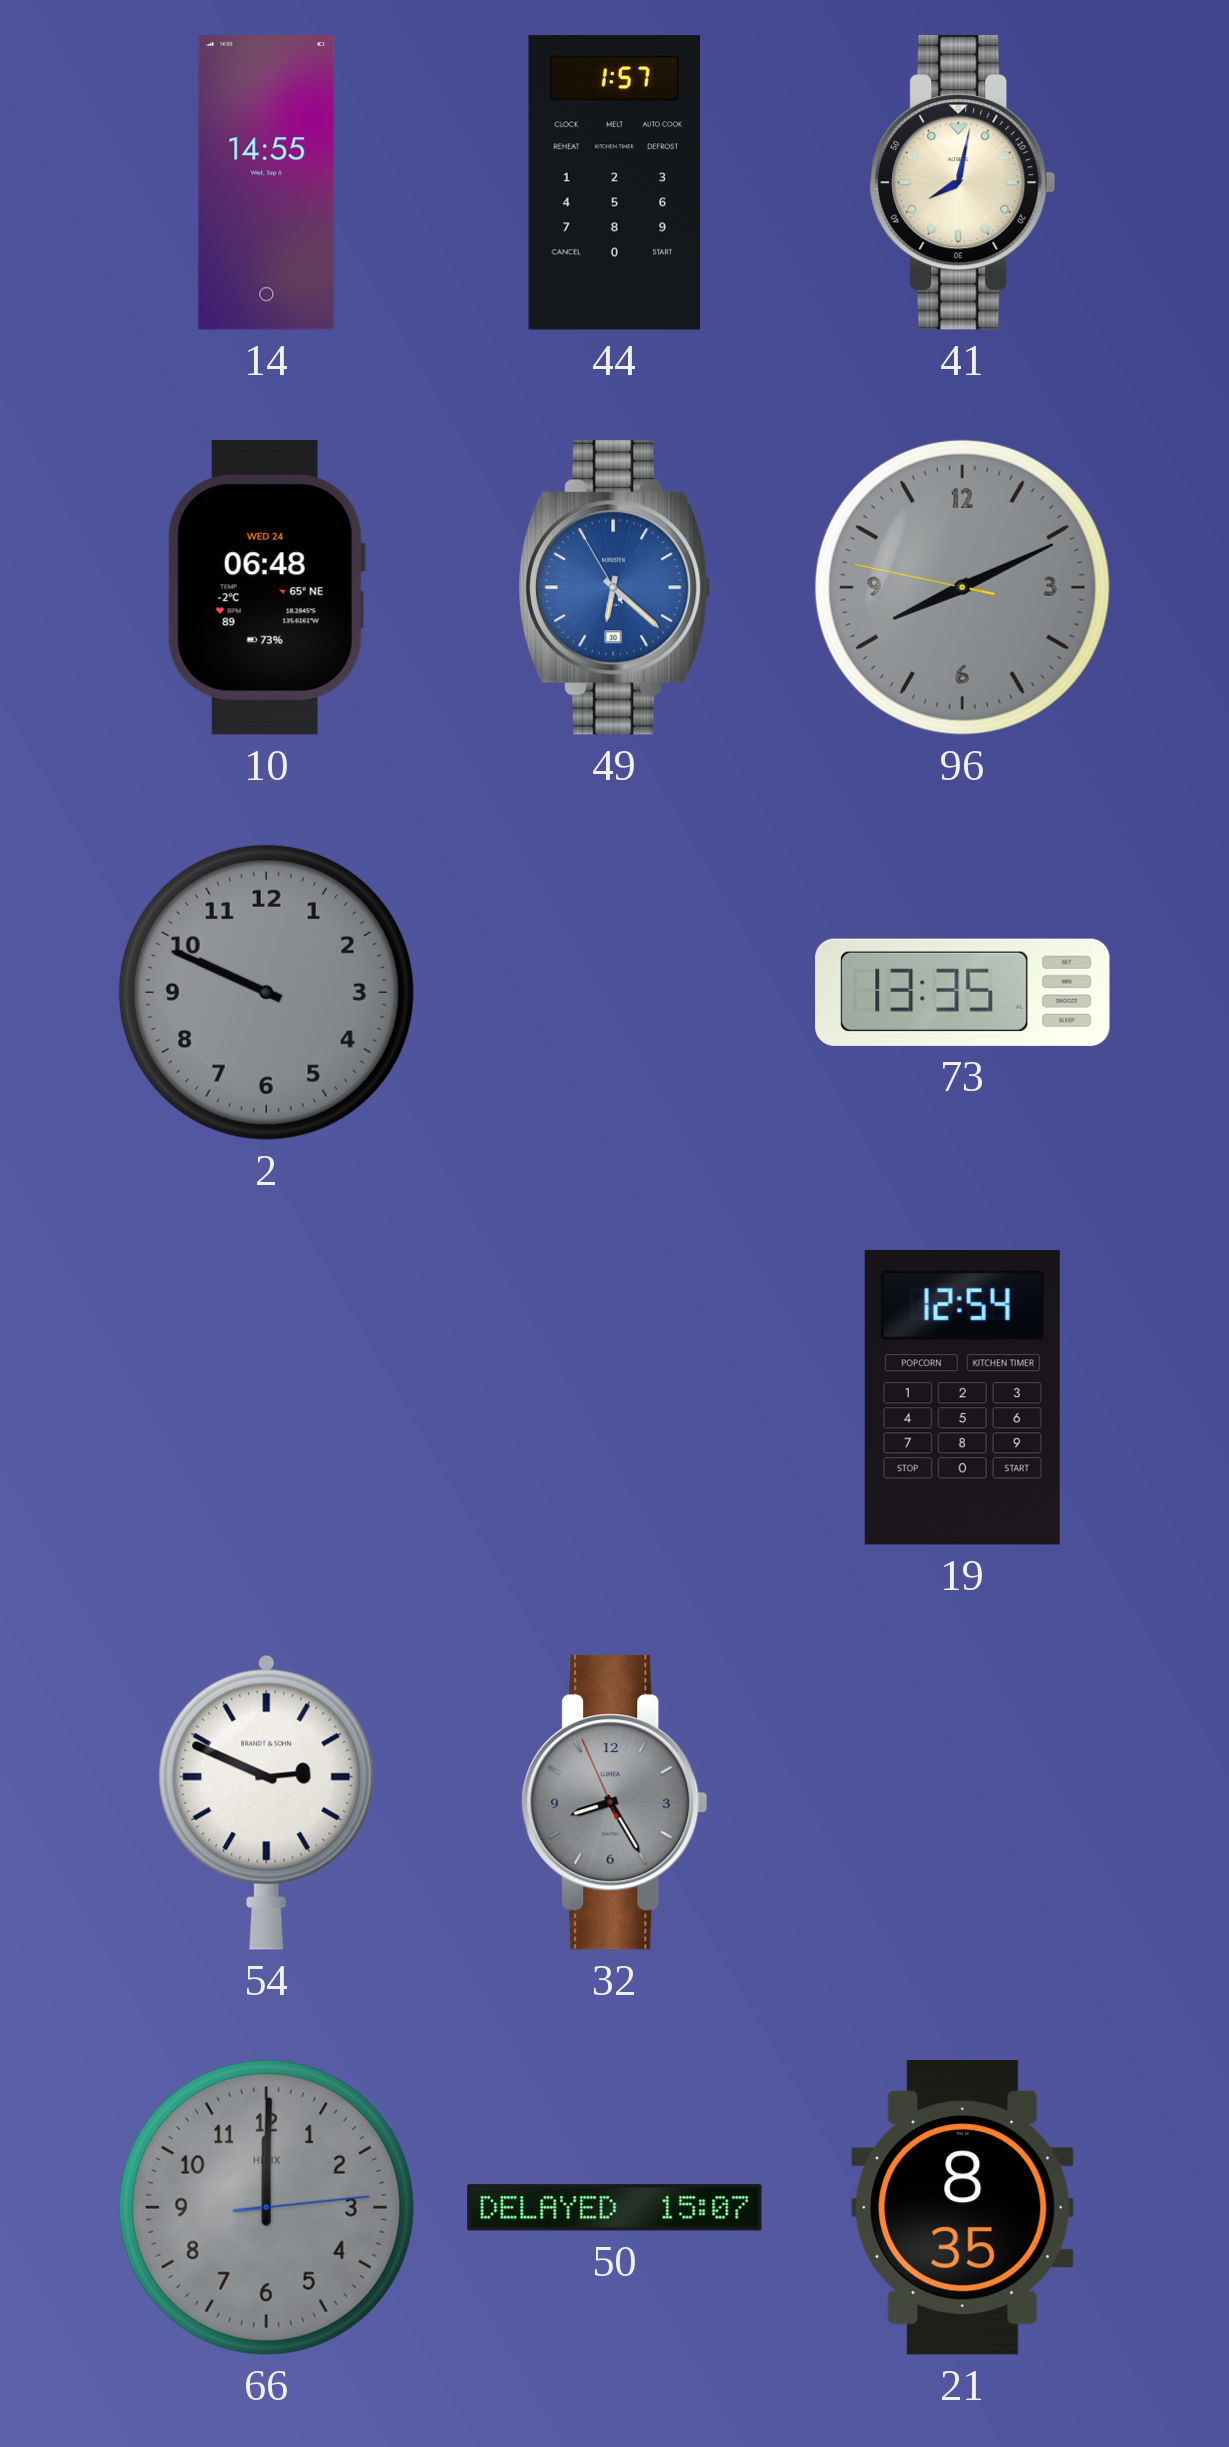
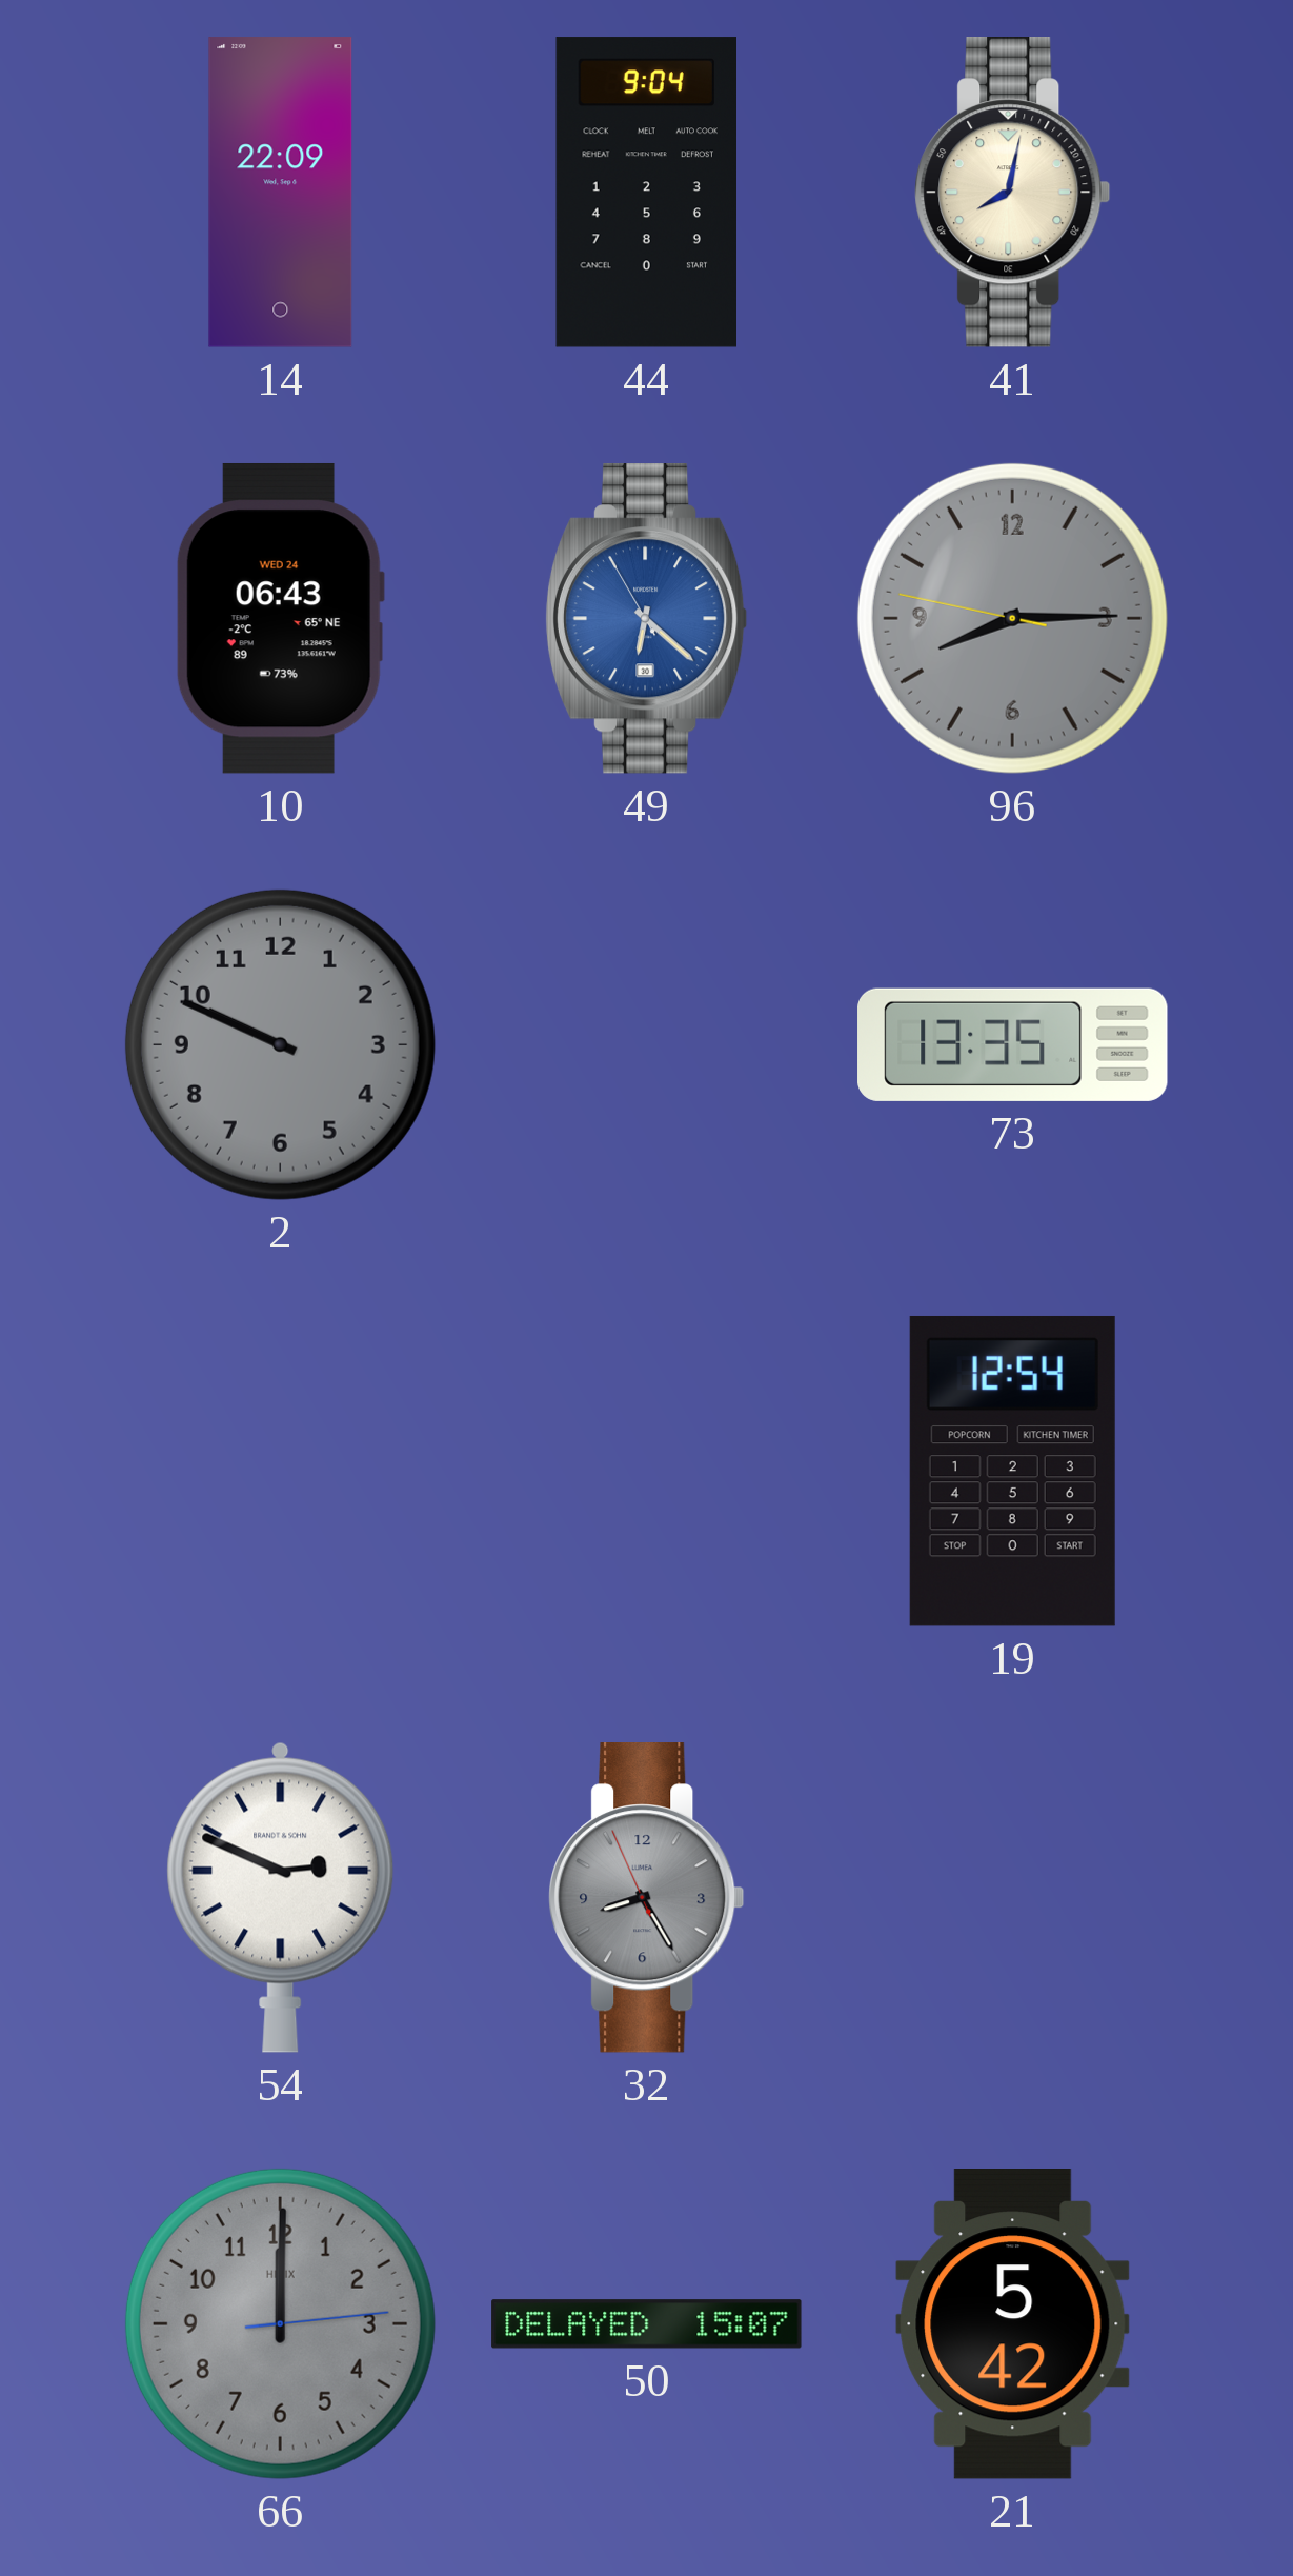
14: 14:55 -> 22:09 (281, 193)
44: 1:57 -> 9:04 (646, 193)
10: 06:48 -> 06:43 (280, 618)
96: 8:10 -> 8:14 (1012, 618)
21: 8:35 -> 5:42 (1013, 2324)
